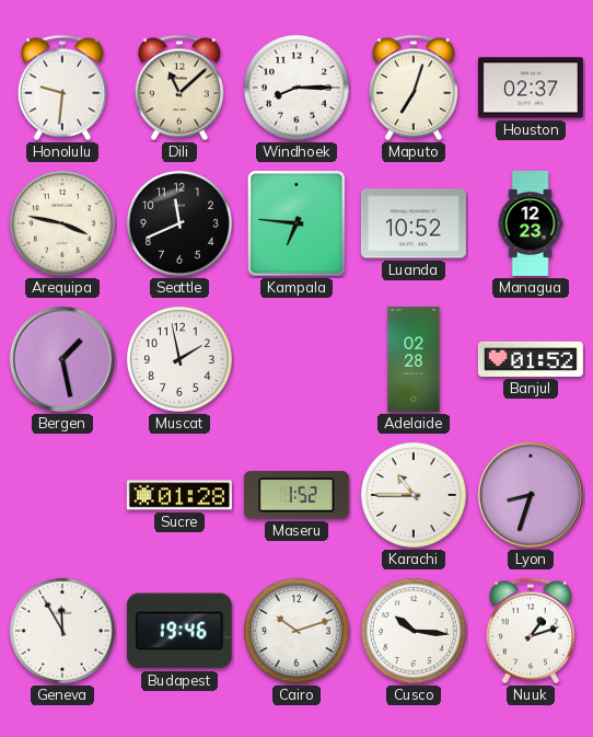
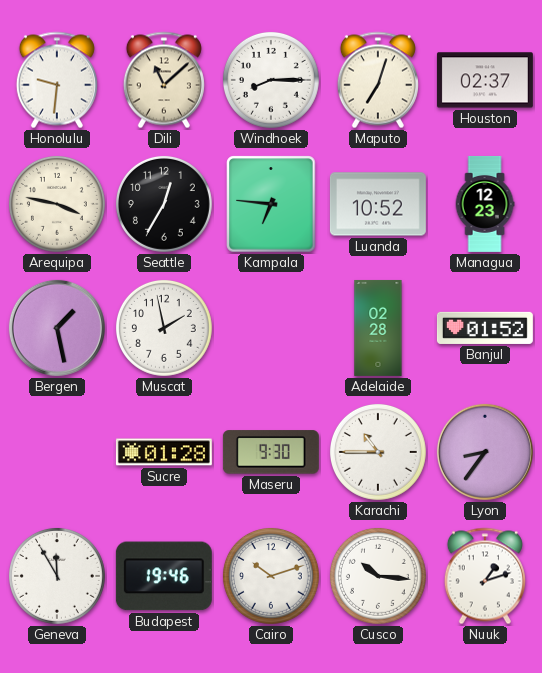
Seattle: 11:41 -> 12:35 (164, 204)
Maseru: 1:52 -> 9:30 (271, 452)
Lyon: 8:33 -> 8:36 (485, 452)
